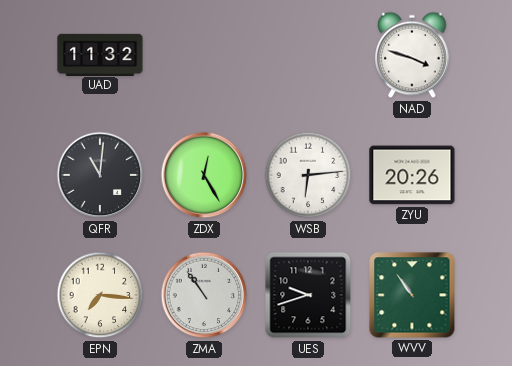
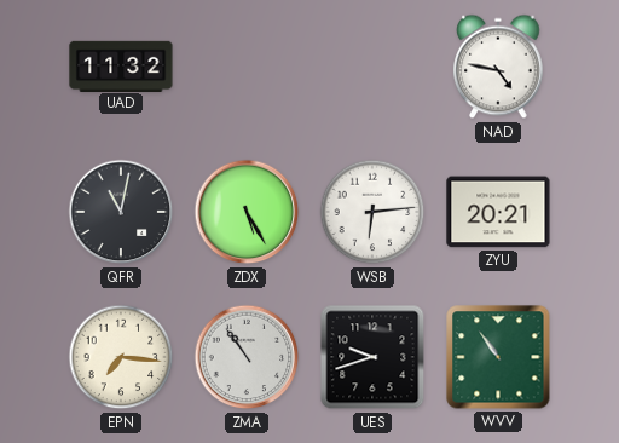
NAD: 3:48 -> 4:47 (498, 67)
QFR: 11:01 -> 11:02 (121, 212)
ZDX: 12:25 -> 5:25 (247, 212)
ZYU: 20:26 -> 20:21 (498, 212)
